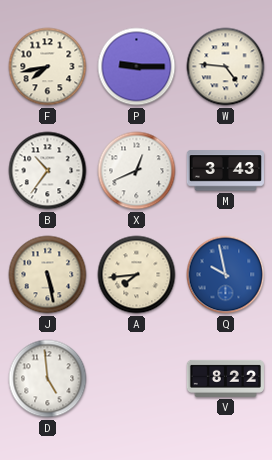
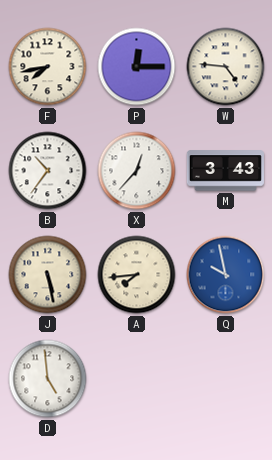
P: 9:15 -> 12:15 (137, 67)
X: 12:41 -> 12:37 (137, 171)
V: 8:22 -> none (225, 378)
